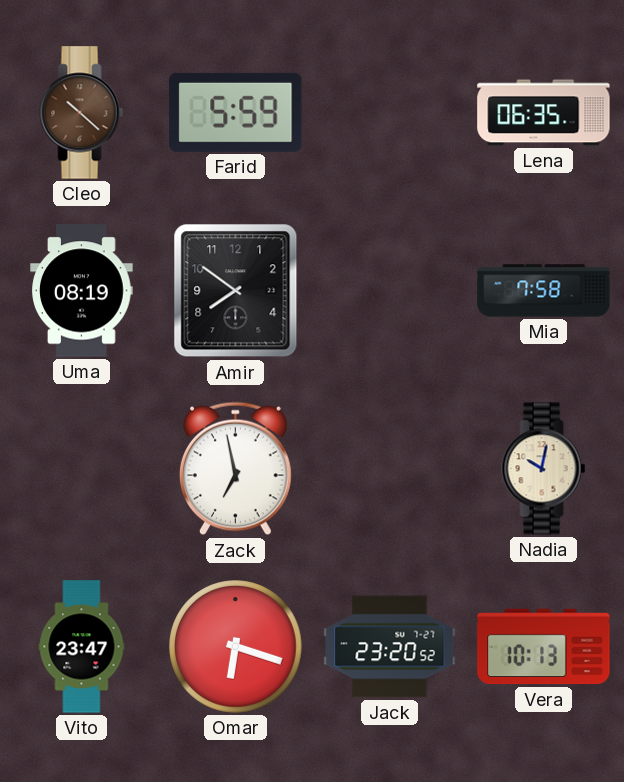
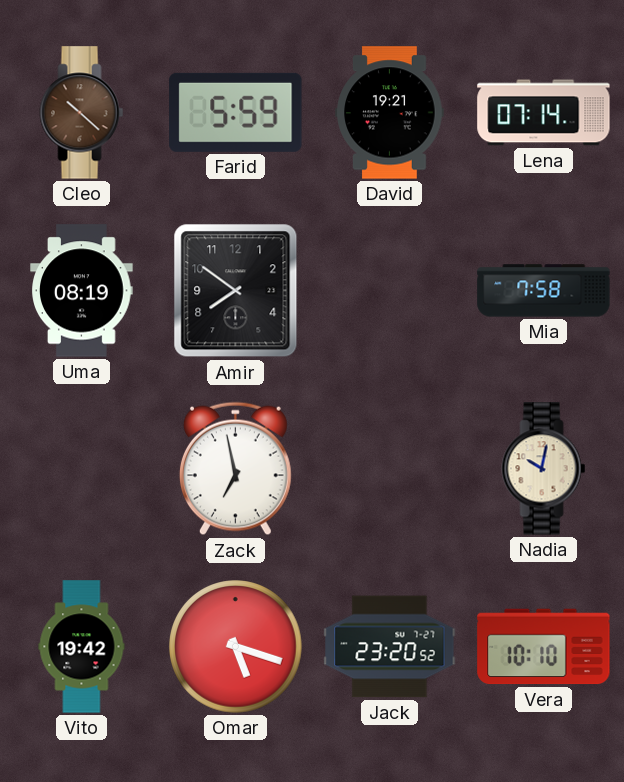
David: none -> 19:21 (390, 113)
Lena: 06:35 -> 07:14 (544, 113)
Vito: 23:47 -> 19:42 (82, 647)
Omar: 6:18 -> 5:18 (236, 647)
Vera: 10:13 -> 10:10 (544, 647)
